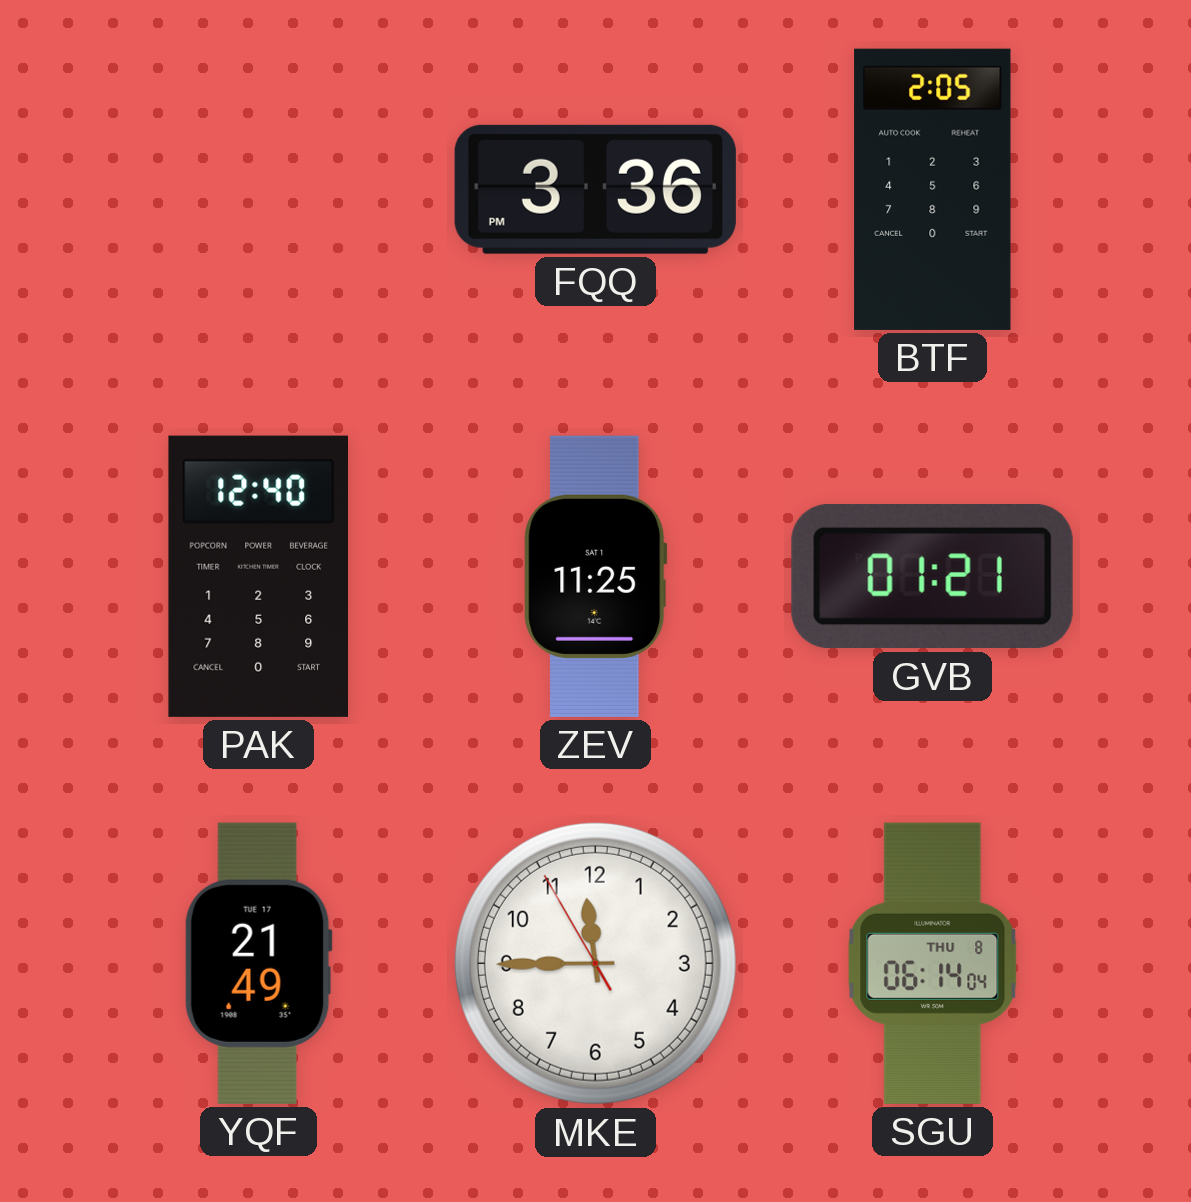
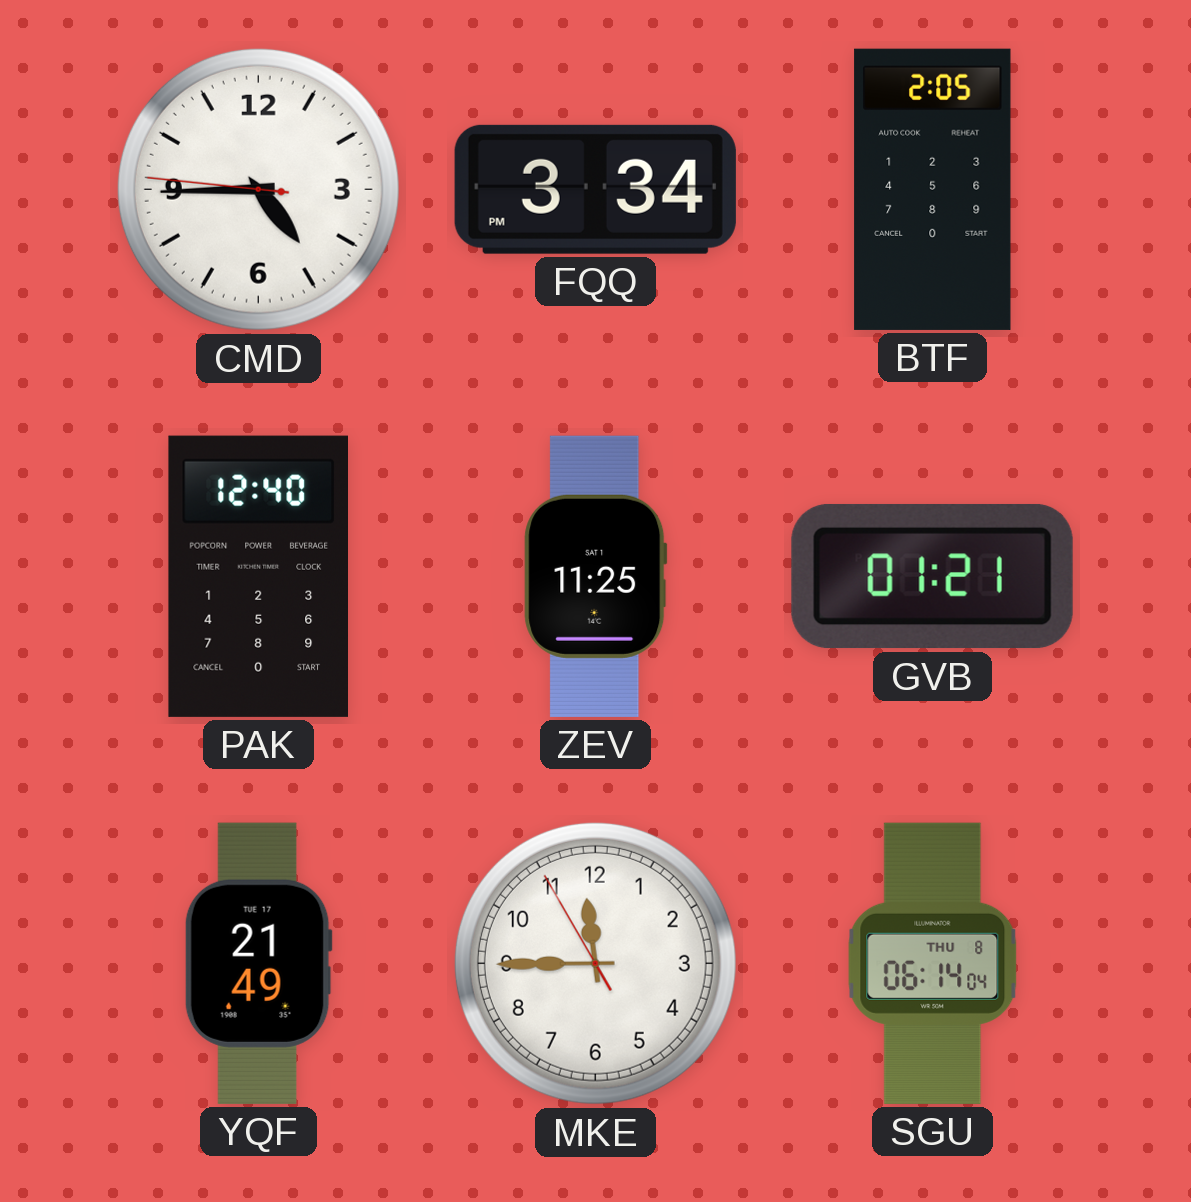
CMD: none -> 4:44 (258, 189)
FQQ: 3:36 -> 3:34 (595, 189)
